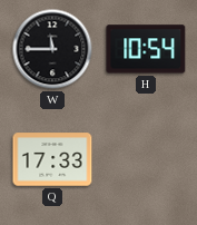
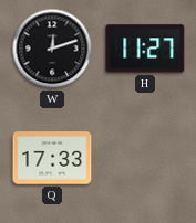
W: 11:45 -> 12:12 (52, 49)
H: 10:54 -> 11:27 (145, 49)
